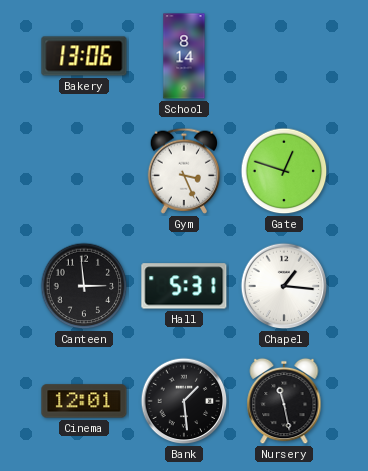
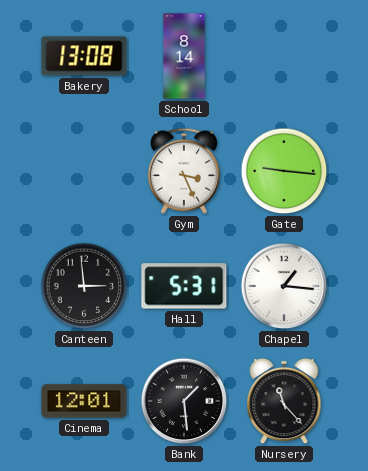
Bakery: 13:06 -> 13:08 (84, 56)
Gate: 12:48 -> 9:16 (284, 171)
Nursery: 11:28 -> 11:23 (284, 401)
